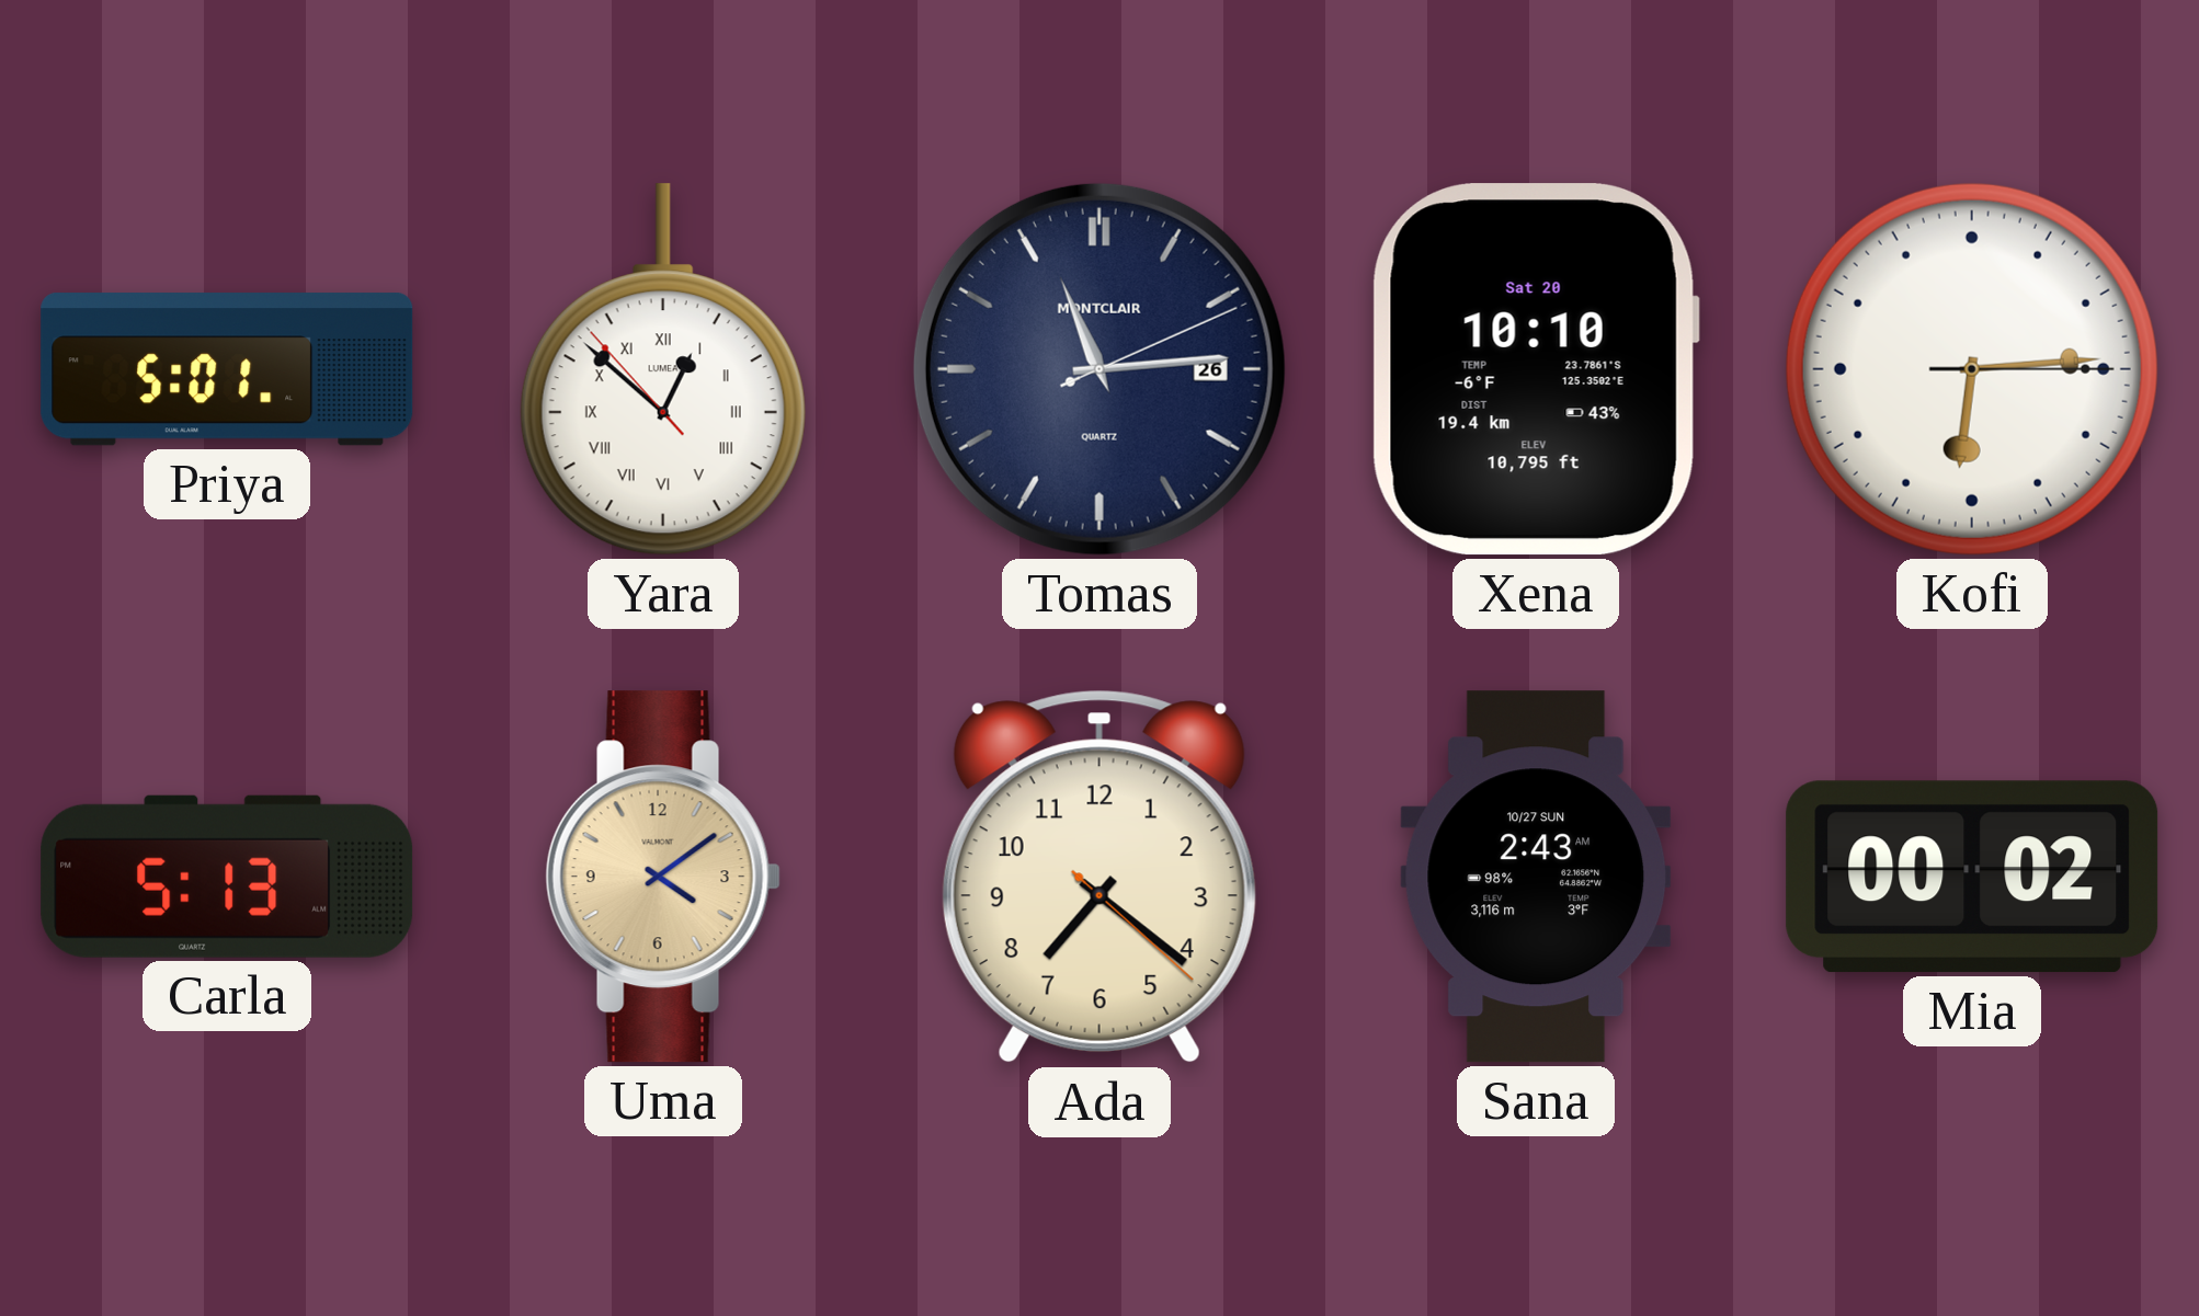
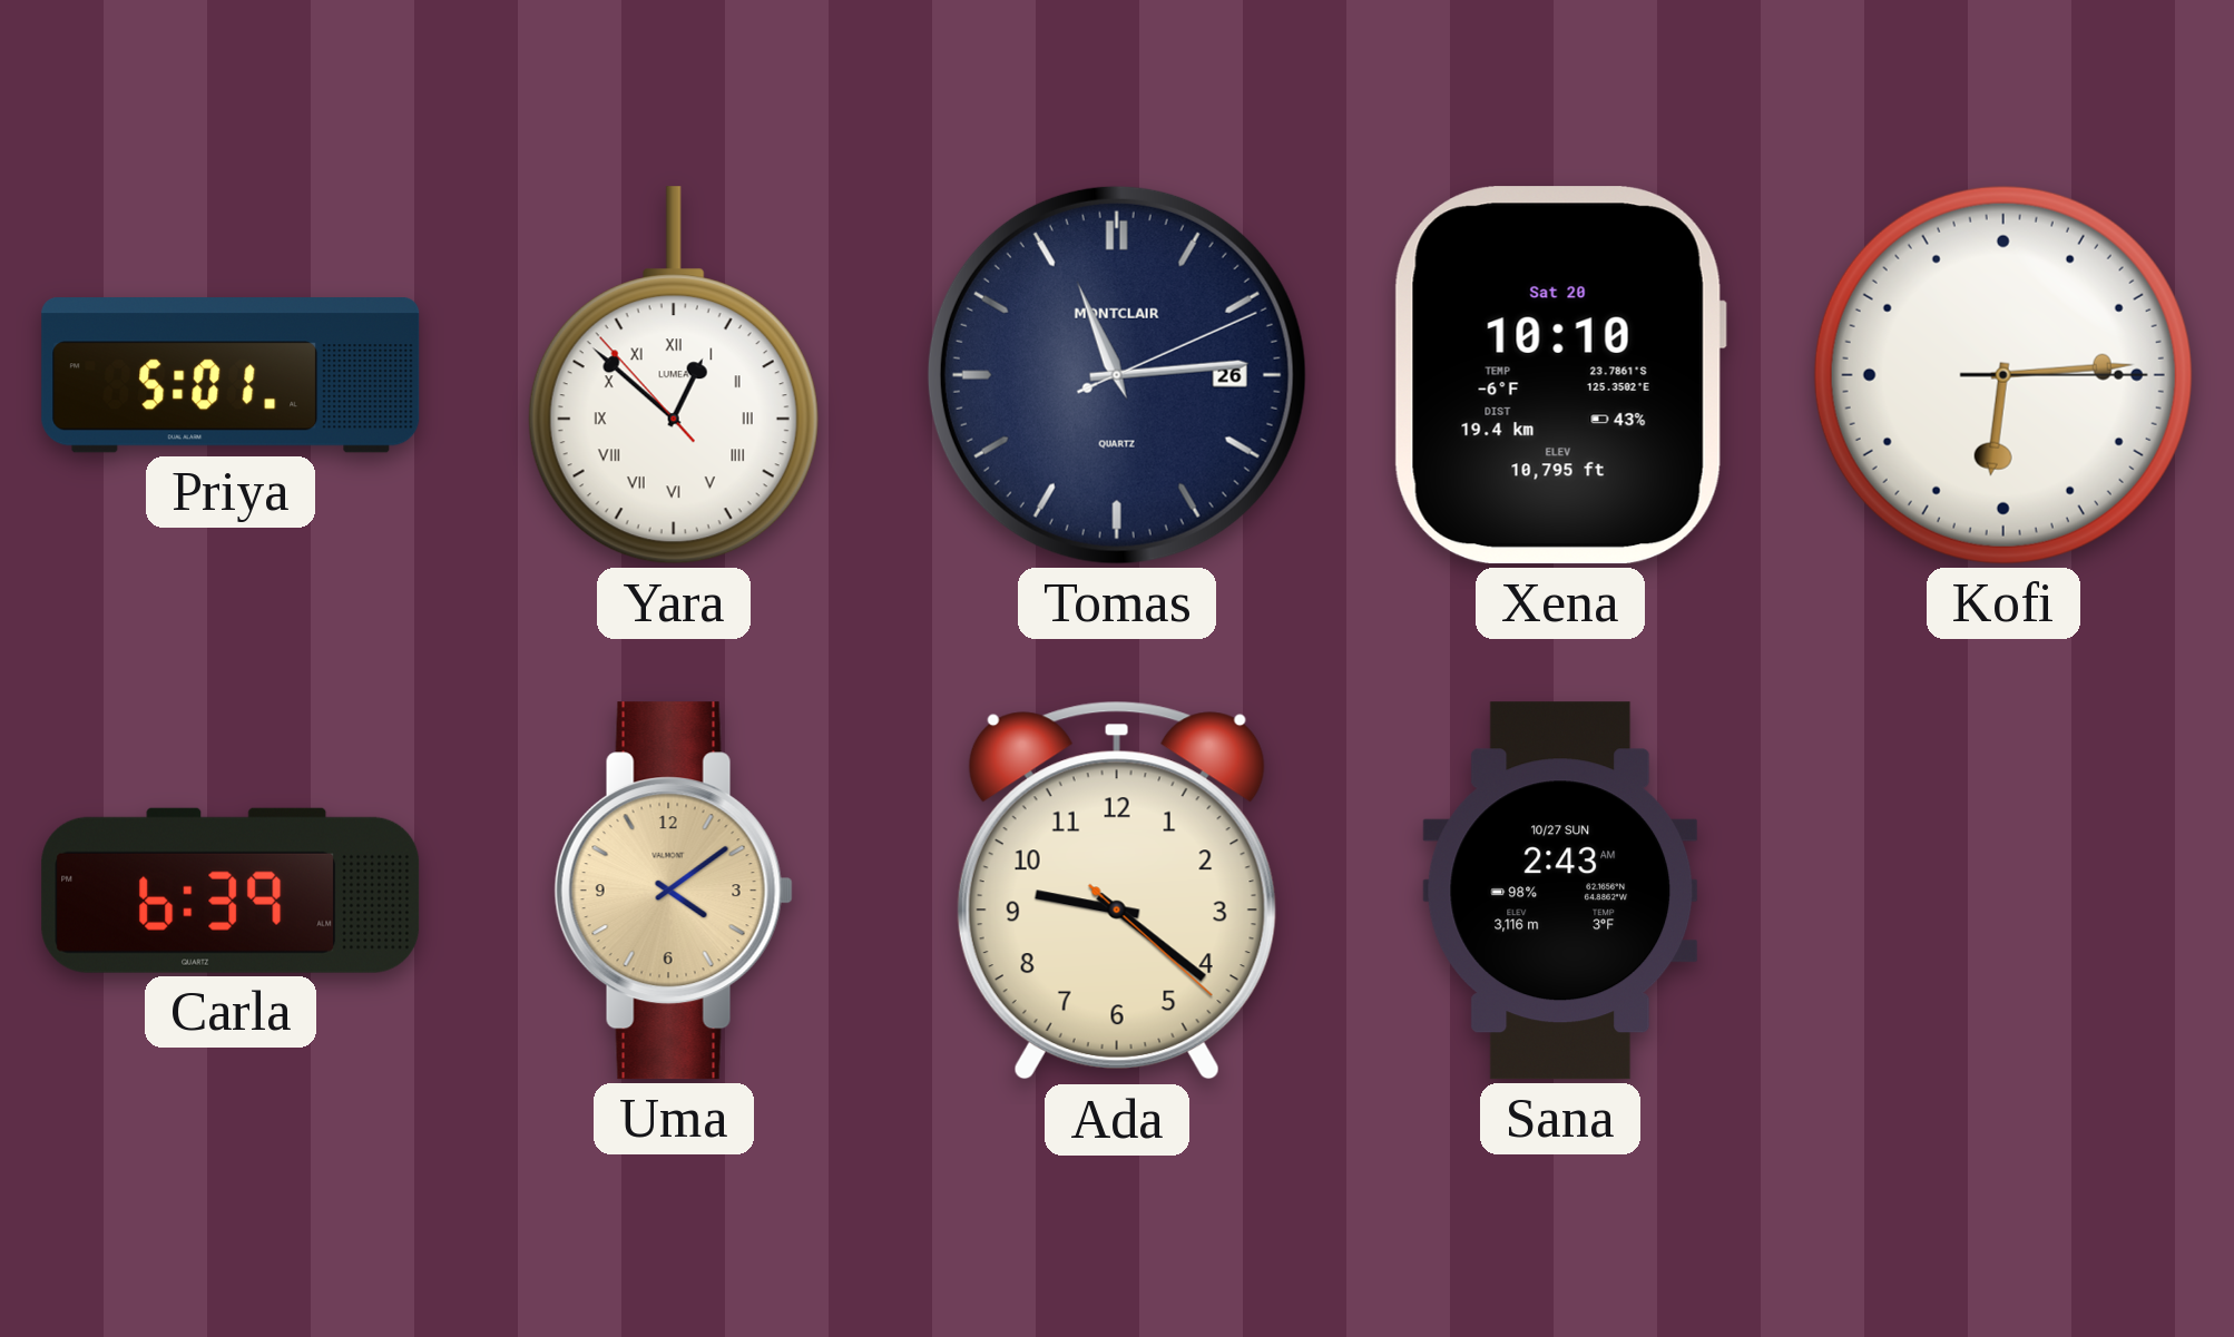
Carla: 5:13 -> 6:39 (231, 891)
Ada: 7:21 -> 9:21 (1117, 891)
Mia: 00:02 -> none (1972, 877)
